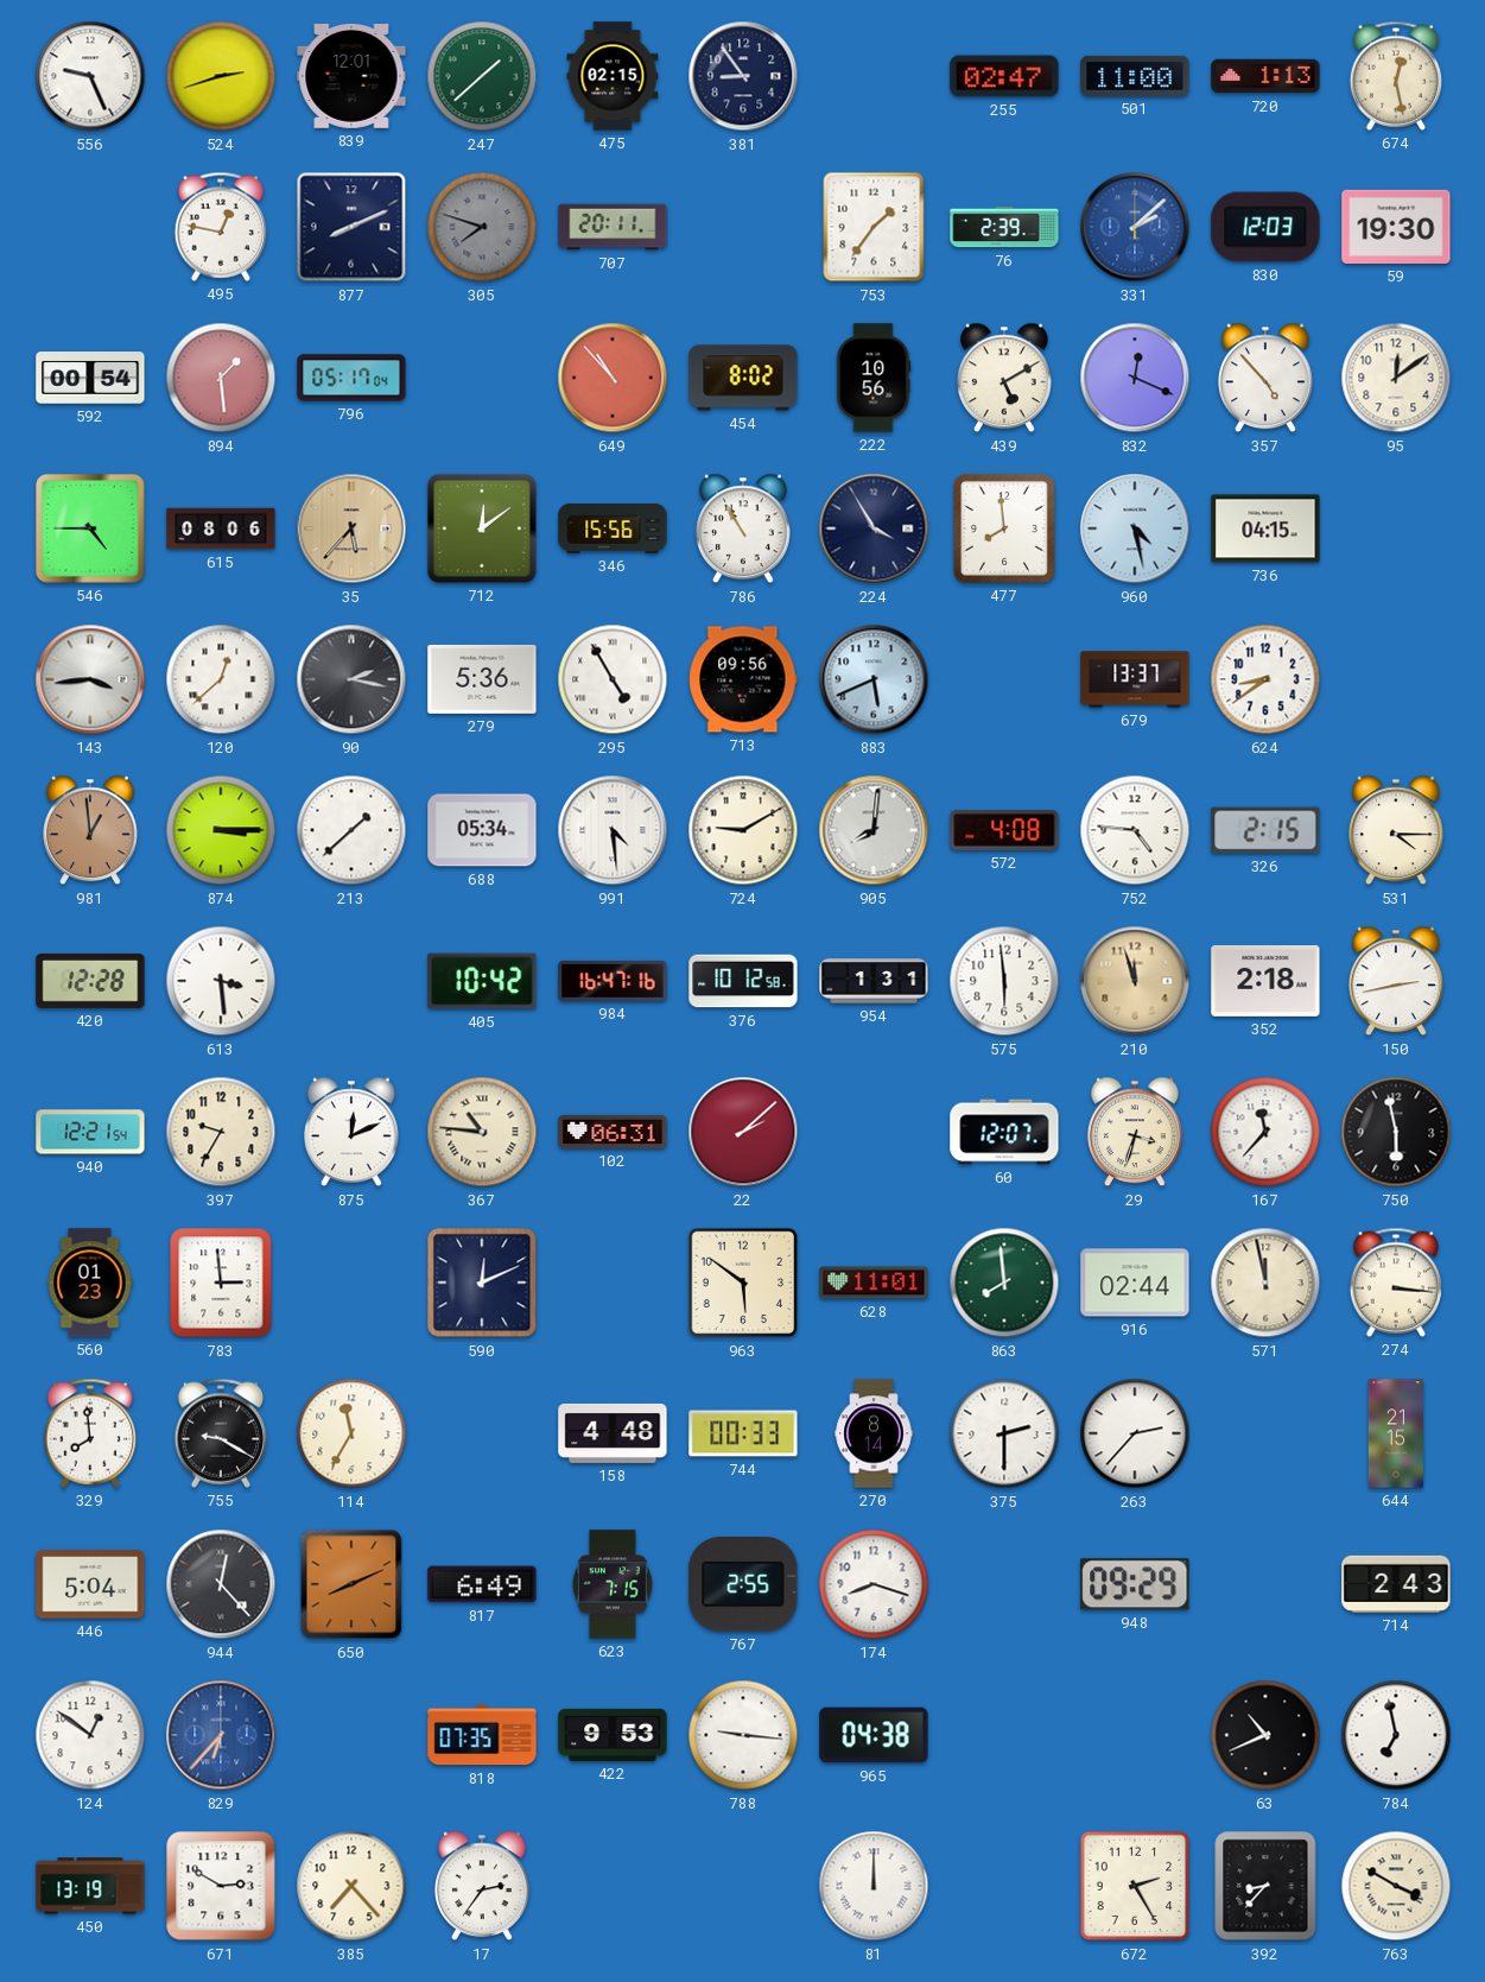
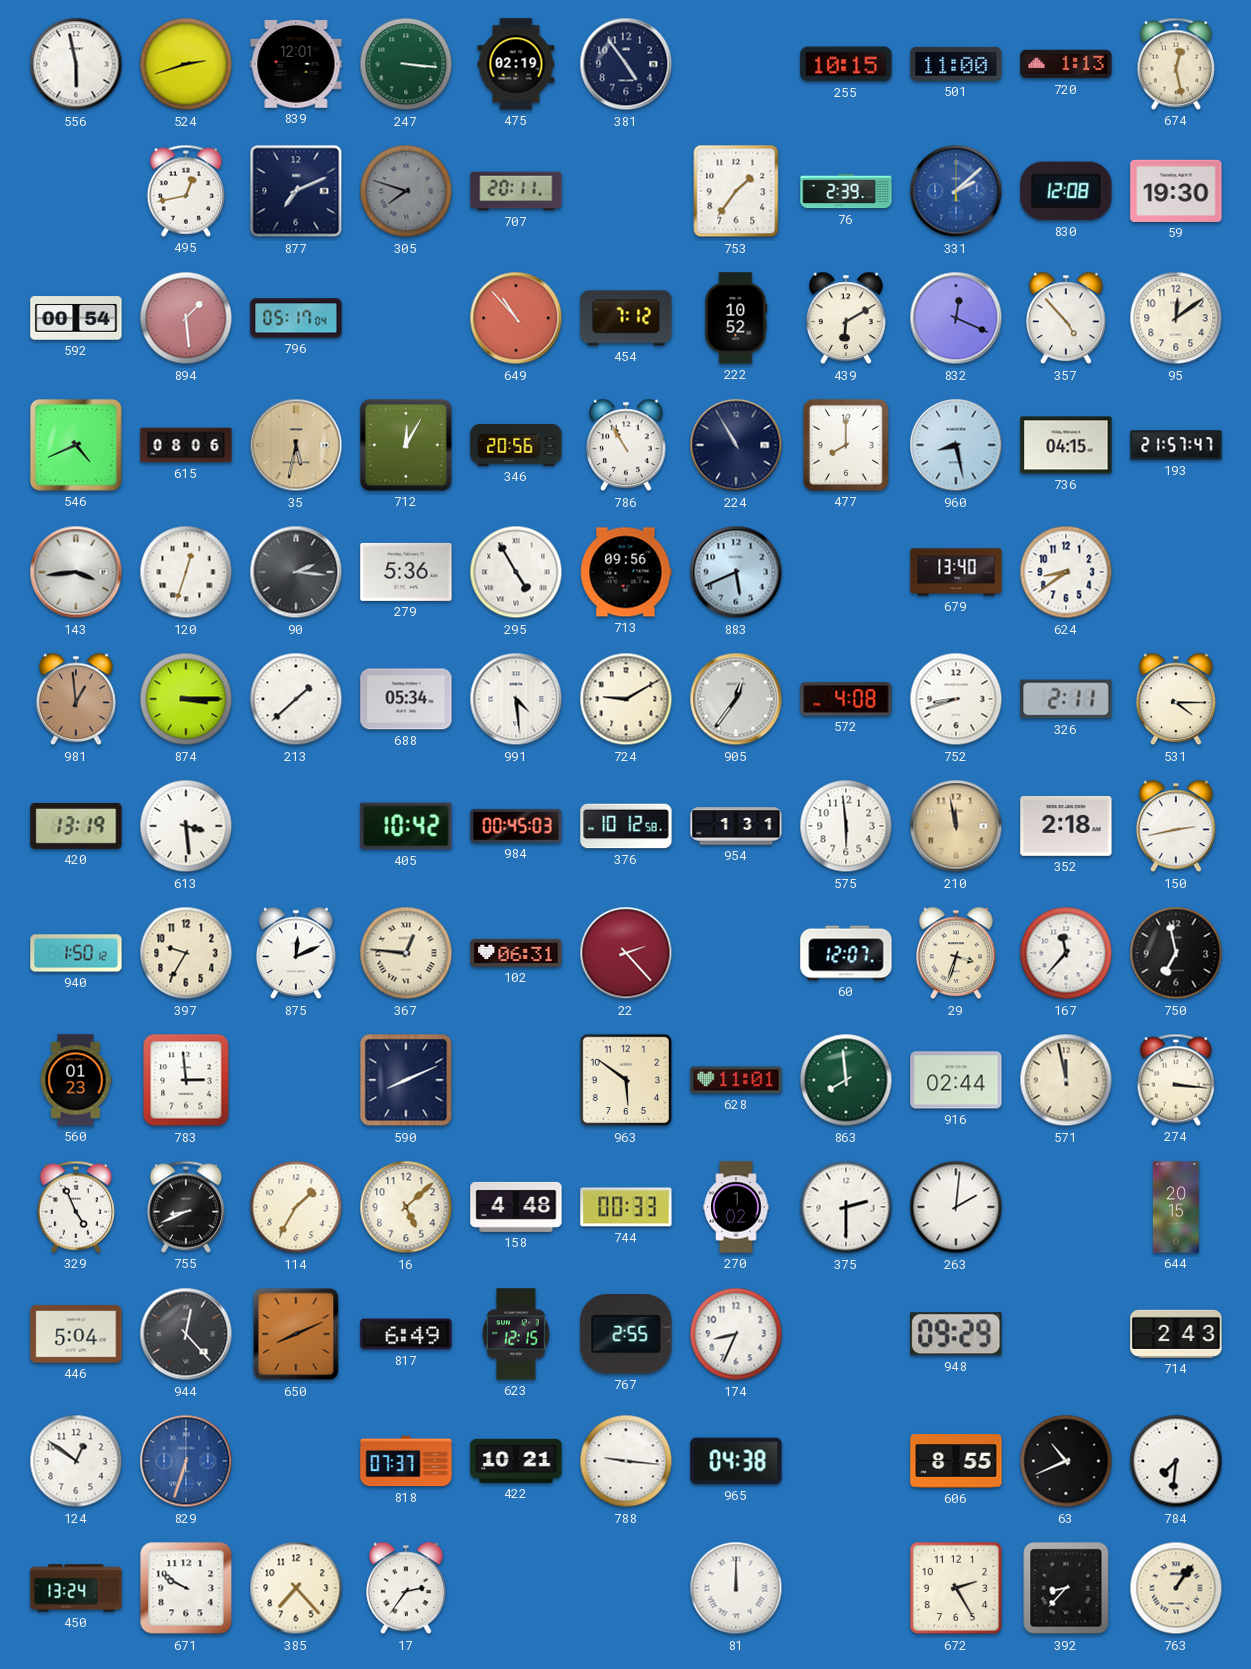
556: 9:26 -> 5:58 (76, 64)
247: 1:38 -> 3:16 (406, 64)
475: 02:15 -> 02:19 (516, 64)
381: 8:54 -> 4:54 (626, 64)
255: 02:47 -> 10:15 (846, 64)
495: 12:47 -> 12:43 (185, 191)
877: 8:11 -> 7:11 (296, 191)
830: 12:03 -> 12:08 (1066, 191)
454: 8:02 -> 7:12 (626, 318)
222: 10:56 -> 10:52 (736, 318)
439: 5:10 -> 6:10 (847, 318)
546: 4:45 -> 4:41 (76, 445)
35: 5:37 -> 5:32 (296, 445)
712: 12:09 -> 12:05 (406, 445)
346: 15:56 -> 20:56 (516, 445)
224: 3:55 -> 10:55 (736, 445)
477: 7:59 -> 8:00 (846, 445)
960: 4:28 -> 8:28 (956, 445)
193: none -> 21:57 (1176, 445)
120: 12:38 -> 12:33 (186, 572)
90: 2:17 -> 2:16 (296, 572)
679: 13:37 -> 13:40 (956, 572)
905: 8:01 -> 12:36 (736, 699)
752: 4:46 -> 8:42 (956, 699)
326: 2:15 -> 2:11 (1066, 699)
420: 12:28 -> 13:19 (76, 826)
984: 16:47 -> 00:45 (516, 826)
210: 11:57 -> 11:58 (956, 826)
940: 12:21 -> 1:50 (76, 953)
367: 10:46 -> 12:46 (406, 953)
22: 2:08 -> 2:23 (626, 953)
750: 5:58 -> 6:58 (1176, 953)
590: 12:11 -> 8:11 (406, 1080)
329: 7:59 -> 4:56 (75, 1207)
755: 9:20 -> 8:41 (185, 1207)
114: 11:35 -> 1:35 (296, 1207)
16: none -> 5:08 (406, 1207)
270: 8:14 -> 1:02 (736, 1207)
263: 2:37 -> 2:01 (956, 1207)
644: 21:15 -> 20:15 (1176, 1207)
623: 7:15 -> 12:15 (516, 1334)
174: 8:18 -> 8:34 (736, 1334)
829: 6:37 -> 6:33 (186, 1461)
818: 07:35 -> 07:37 (406, 1461)
422: 9:53 -> 10:21 (516, 1461)
606: none -> 8:55 (956, 1461)
784: 6:58 -> 7:31 (1176, 1461)
450: 13:19 -> 13:24 (76, 1588)
671: 2:50 -> 9:50 (186, 1588)
763: 3:50 -> 1:06 (1176, 1588)
